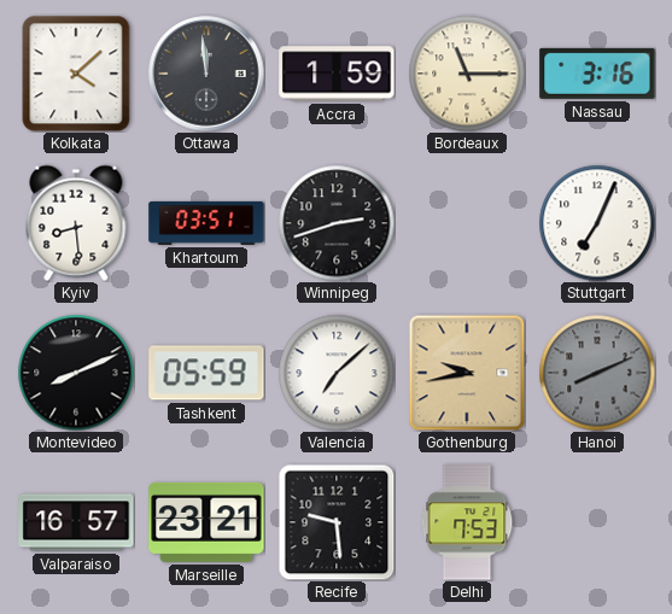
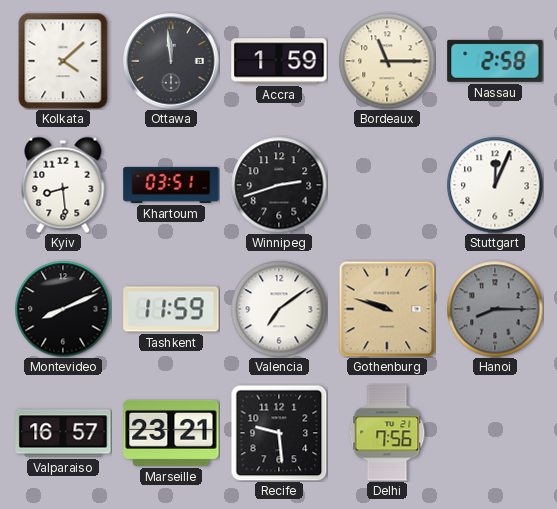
Nassau: 3:16 -> 2:58 (495, 61)
Stuttgart: 7:04 -> 12:04 (495, 185)
Tashkent: 05:59 -> 11:59 (171, 309)
Valencia: 7:08 -> 7:09 (279, 309)
Gothenburg: 9:43 -> 9:48 (387, 309)
Hanoi: 8:11 -> 8:15 (495, 309)
Delhi: 7:53 -> 7:56 (387, 433)
